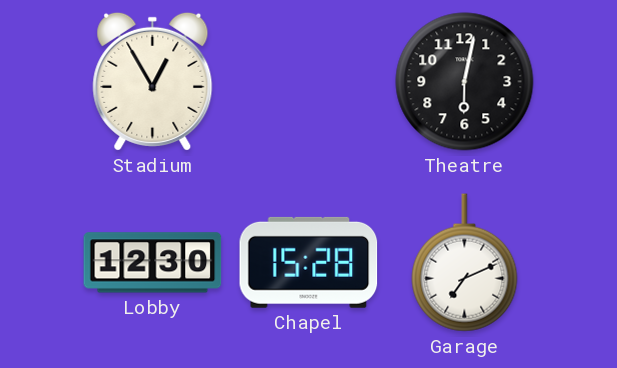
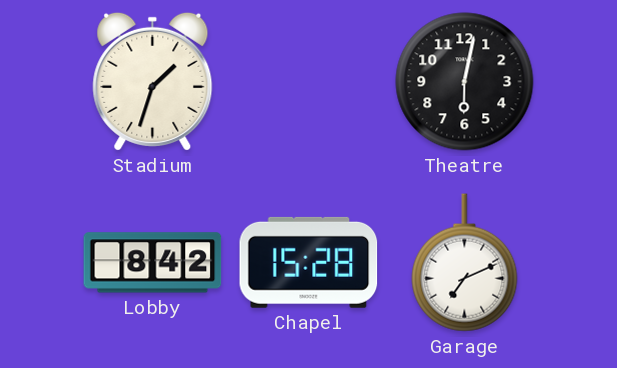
Stadium: 12:55 -> 1:33 (153, 81)
Lobby: 12:30 -> 8:42 (153, 263)
